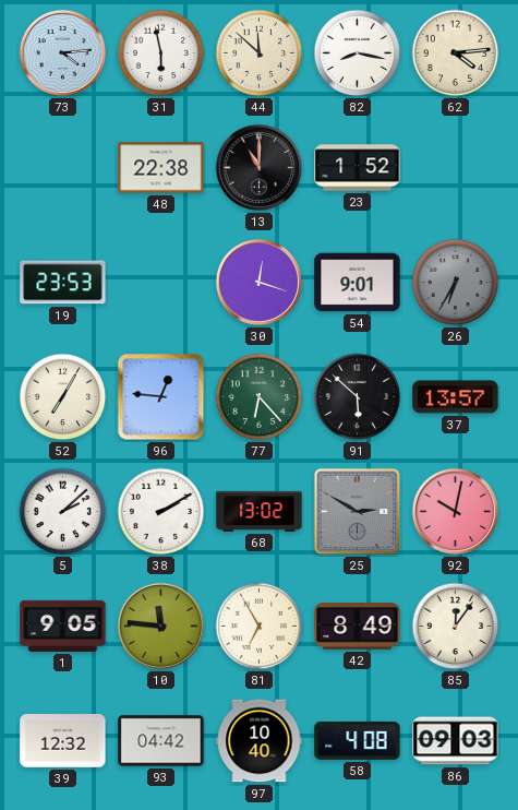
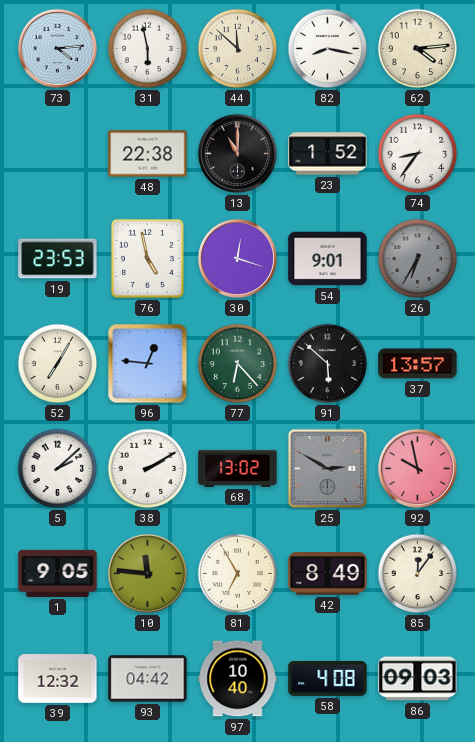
74: none -> 8:36 (418, 154)
76: none -> 4:58 (147, 258)
92: 10:02 -> 9:58 (417, 468)
